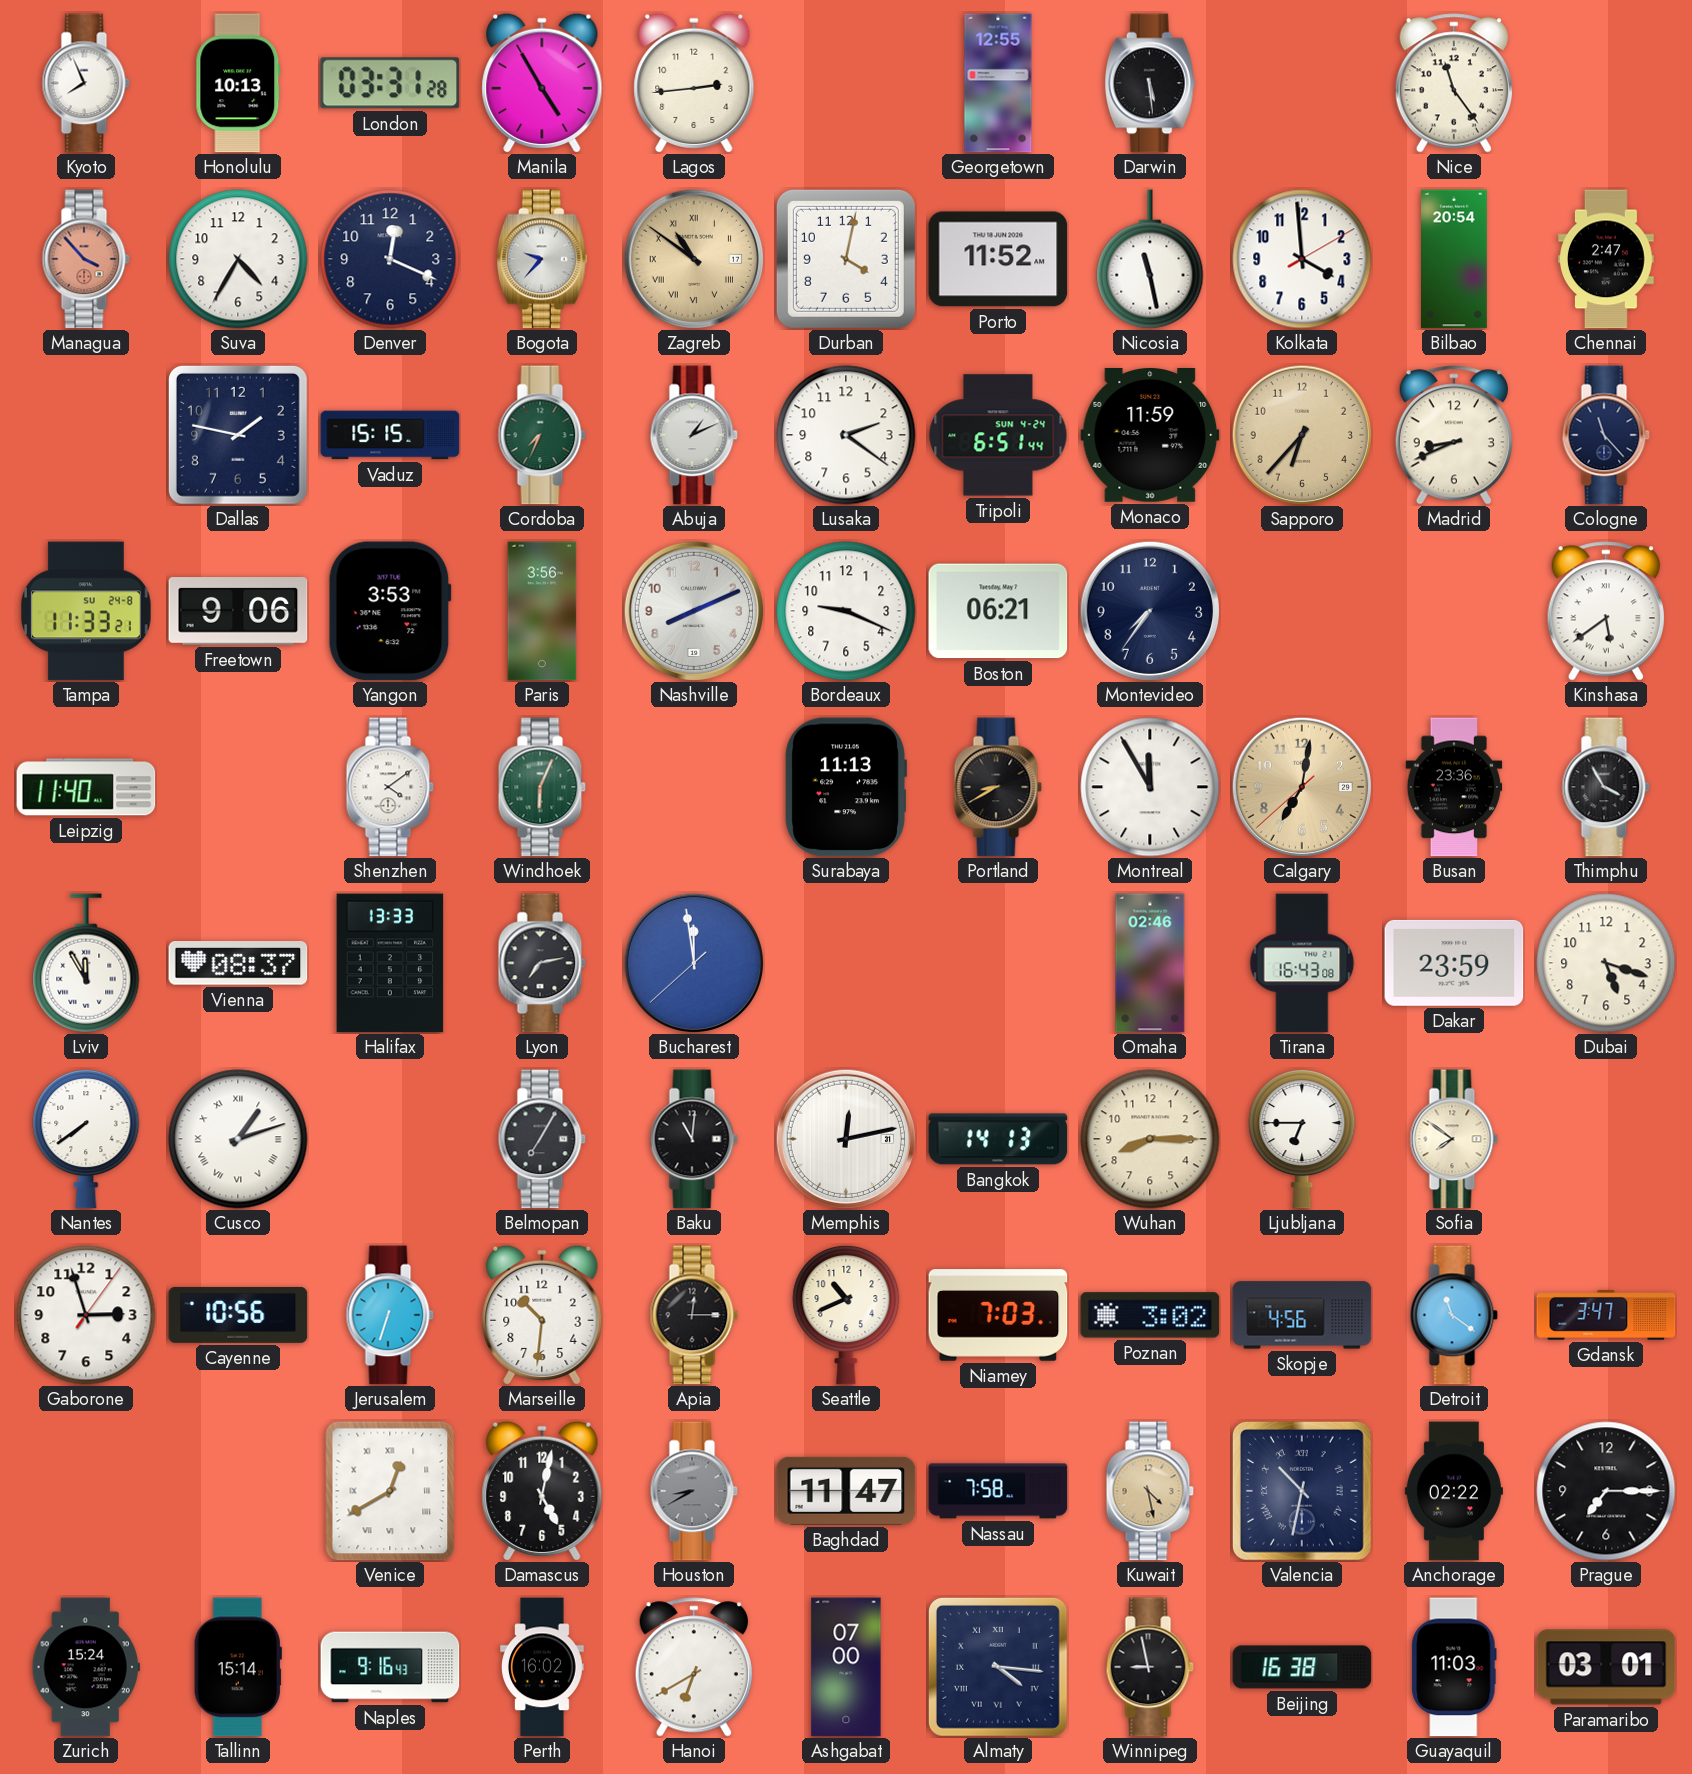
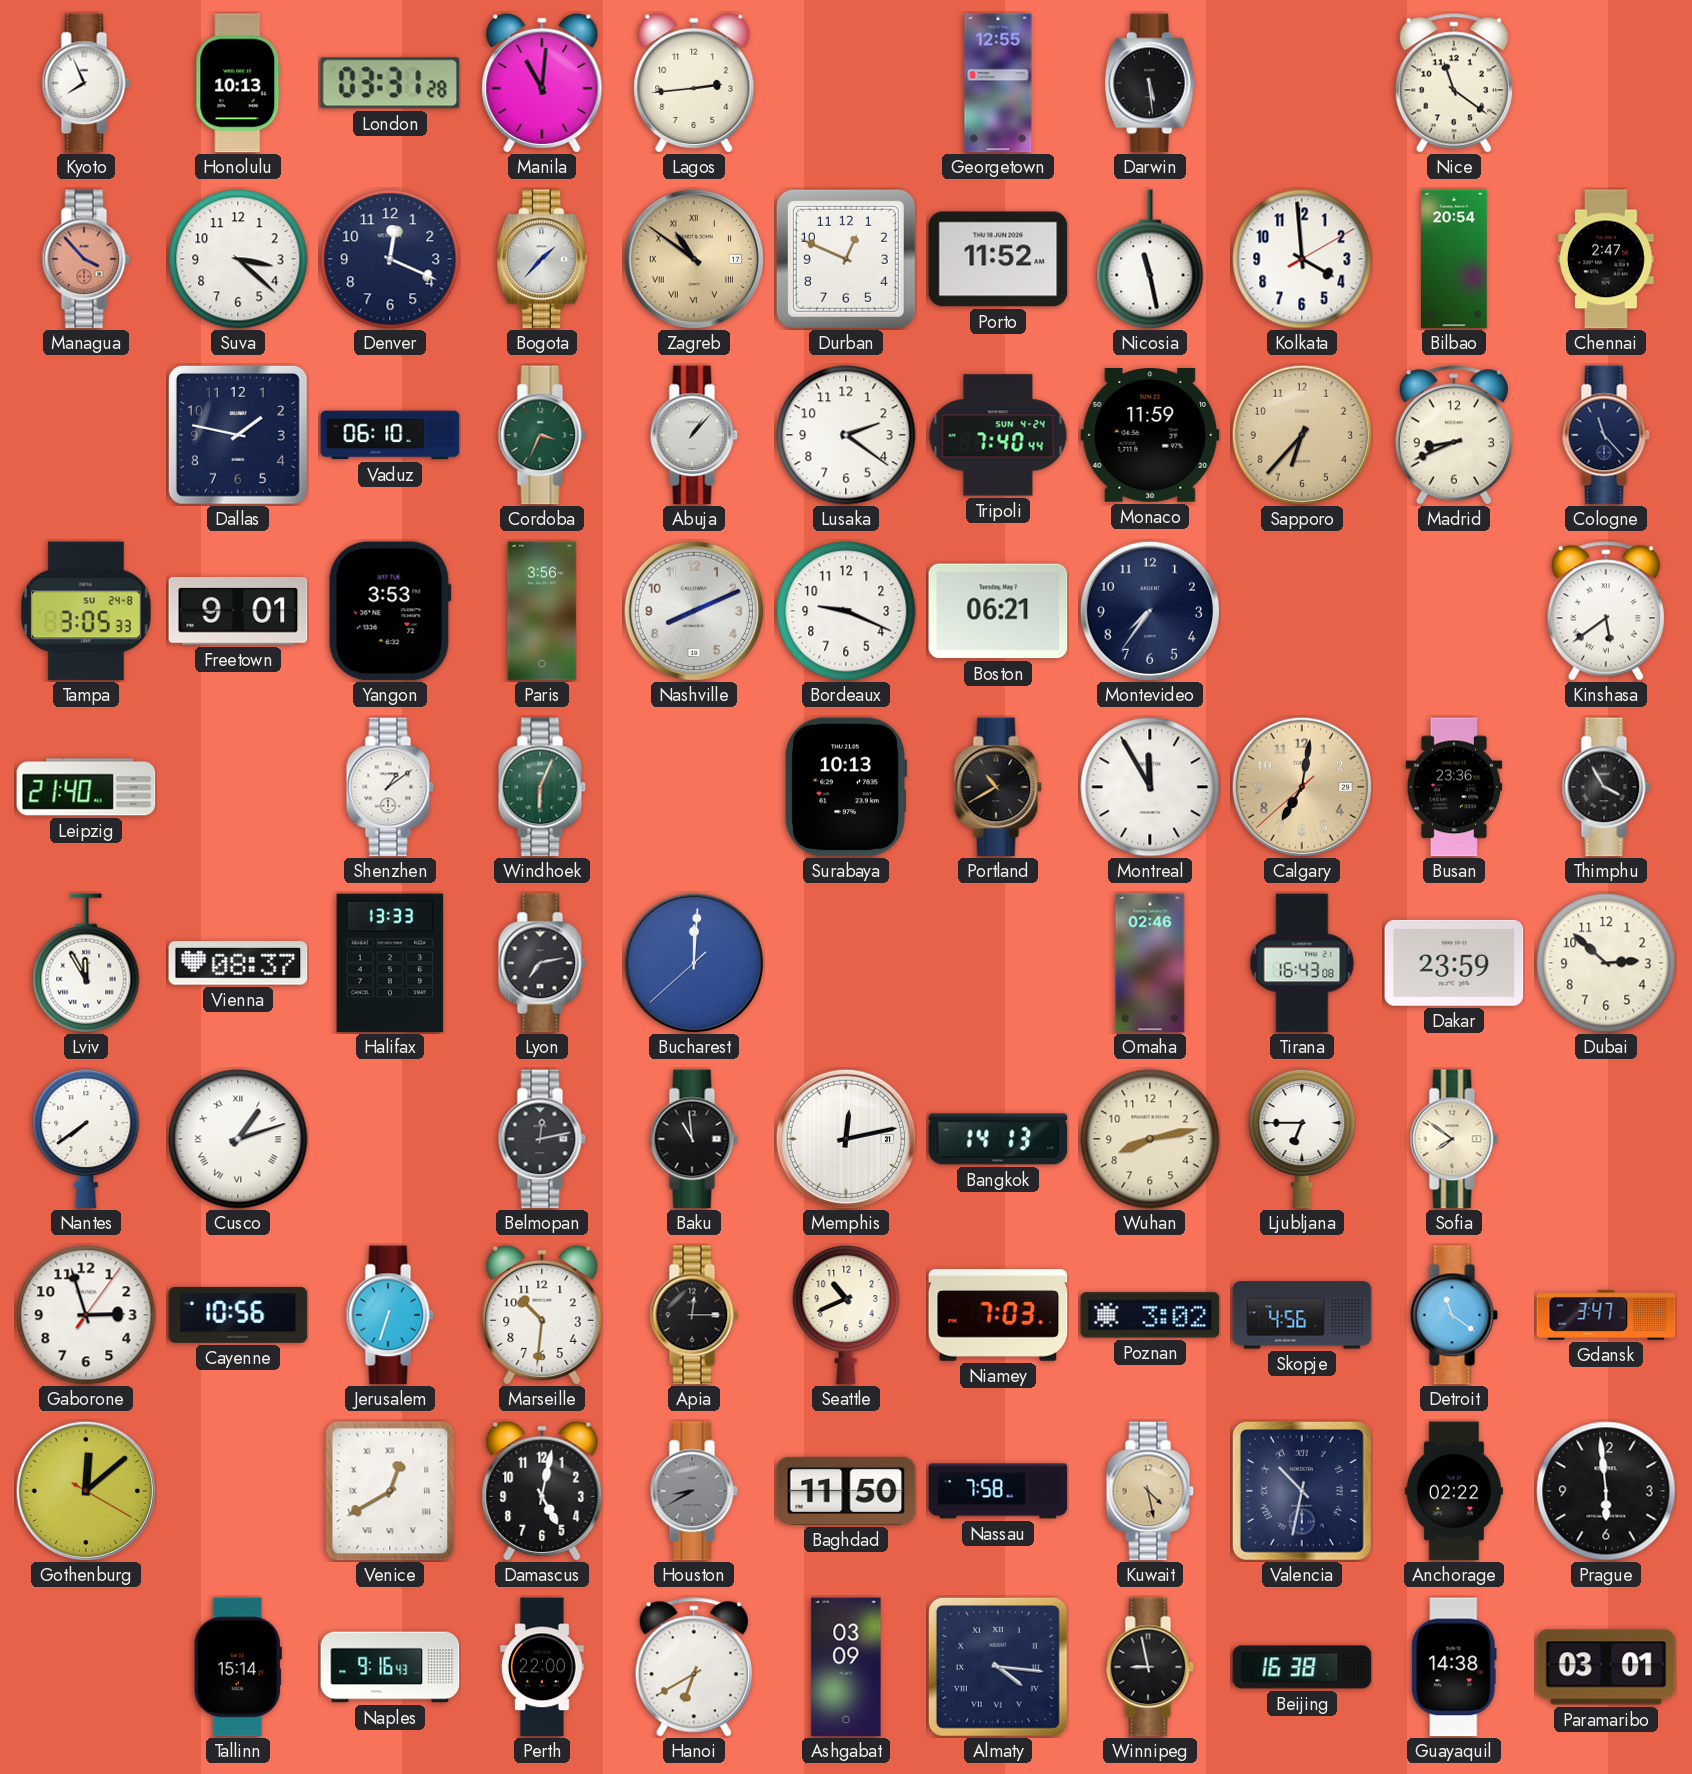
Manila: 4:55 -> 11:01 (542, 82)
Nice: 11:24 -> 11:21 (1453, 83)
Suva: 4:35 -> 3:22 (238, 259)
Bogota: 9:37 -> 1:37 (542, 259)
Durban: 4:02 -> 12:49 (846, 259)
Vaduz: 15:15 -> 06:10 (390, 435)
Cordoba: 7:34 -> 3:34 (542, 435)
Abuja: 1:11 -> 1:07 (694, 435)
Tripoli: 6:51 -> 7:40 (998, 435)
Tampa: 11:33 -> 3:05 (87, 611)
Freetown: 9:06 -> 9:01 (238, 611)
Leipzig: 11:40 -> 21:40 (86, 787)
Shenzhen: 4:09 -> 1:09 (390, 787)
Surabaya: 11:13 -> 10:13 (846, 787)
Portland: 8:40 -> 10:40 (998, 787)
Bucharest: 11:58 -> 12:00 (693, 962)
Dubai: 5:18 -> 2:52 (1606, 963)
Belmopan: 7:05 -> 12:13 (542, 1139)
Baku: 11:01 -> 10:59 (694, 1139)
Wuhan: 8:15 -> 8:13 (1150, 1139)
Gothenburg: none -> 12:08 (85, 1490)
Baghdad: 11:47 -> 11:50 (846, 1491)
Prague: 7:15 -> 5:59 (1606, 1491)
Zurich: 15:24 -> none (86, 1667)
Perth: 16:02 -> 22:00 (543, 1667)
Ashgabat: 07:00 -> 03:09 (846, 1667)
Guayaquil: 11:03 -> 14:38 (1454, 1667)
